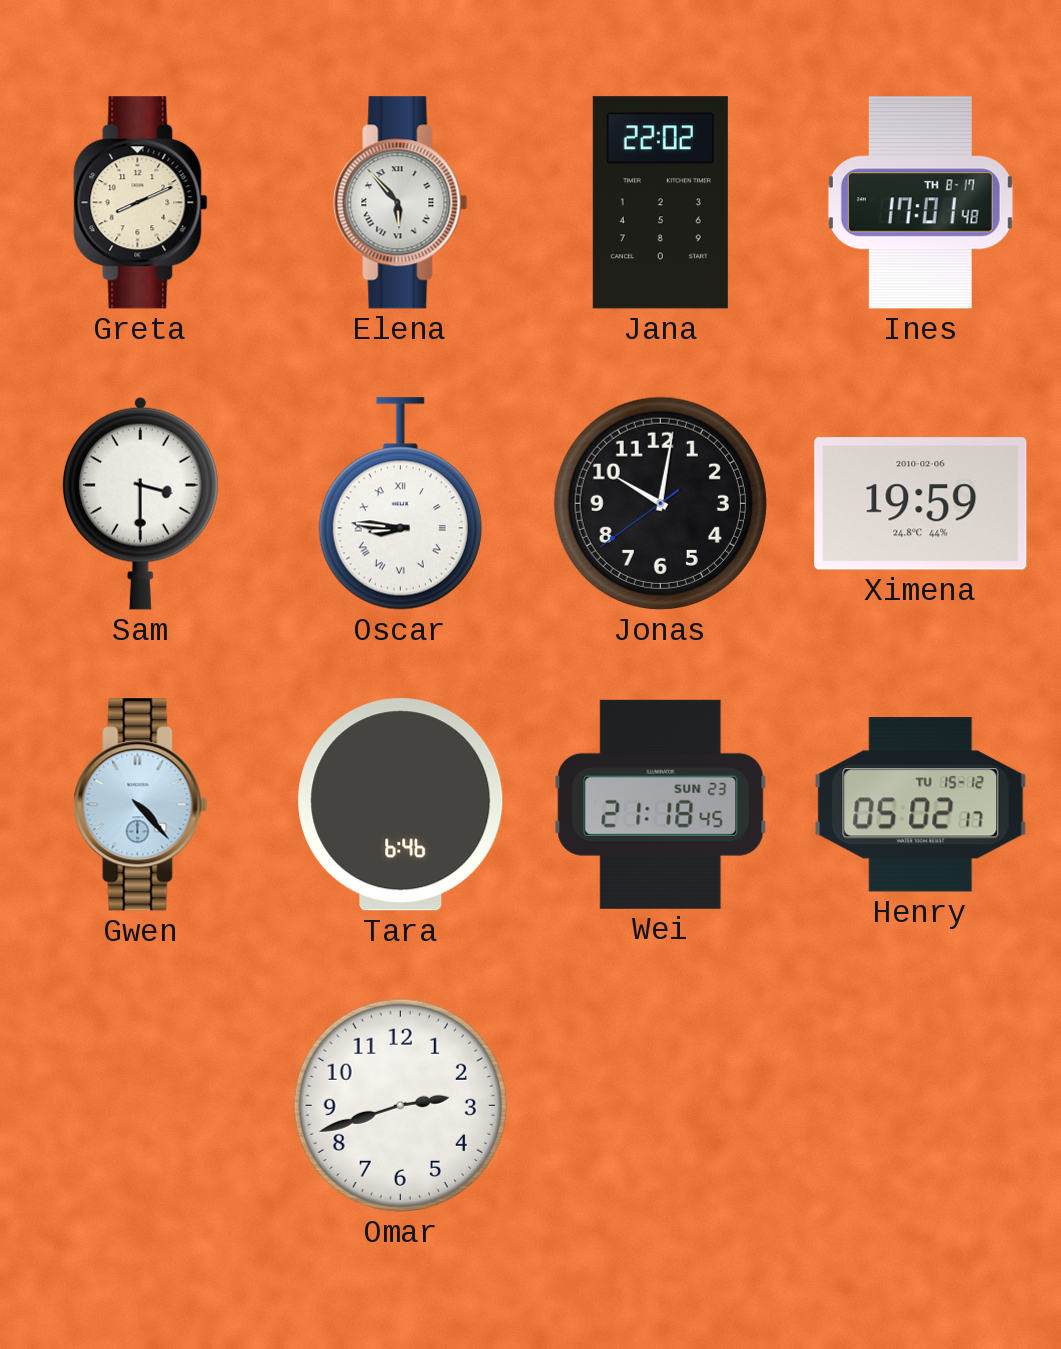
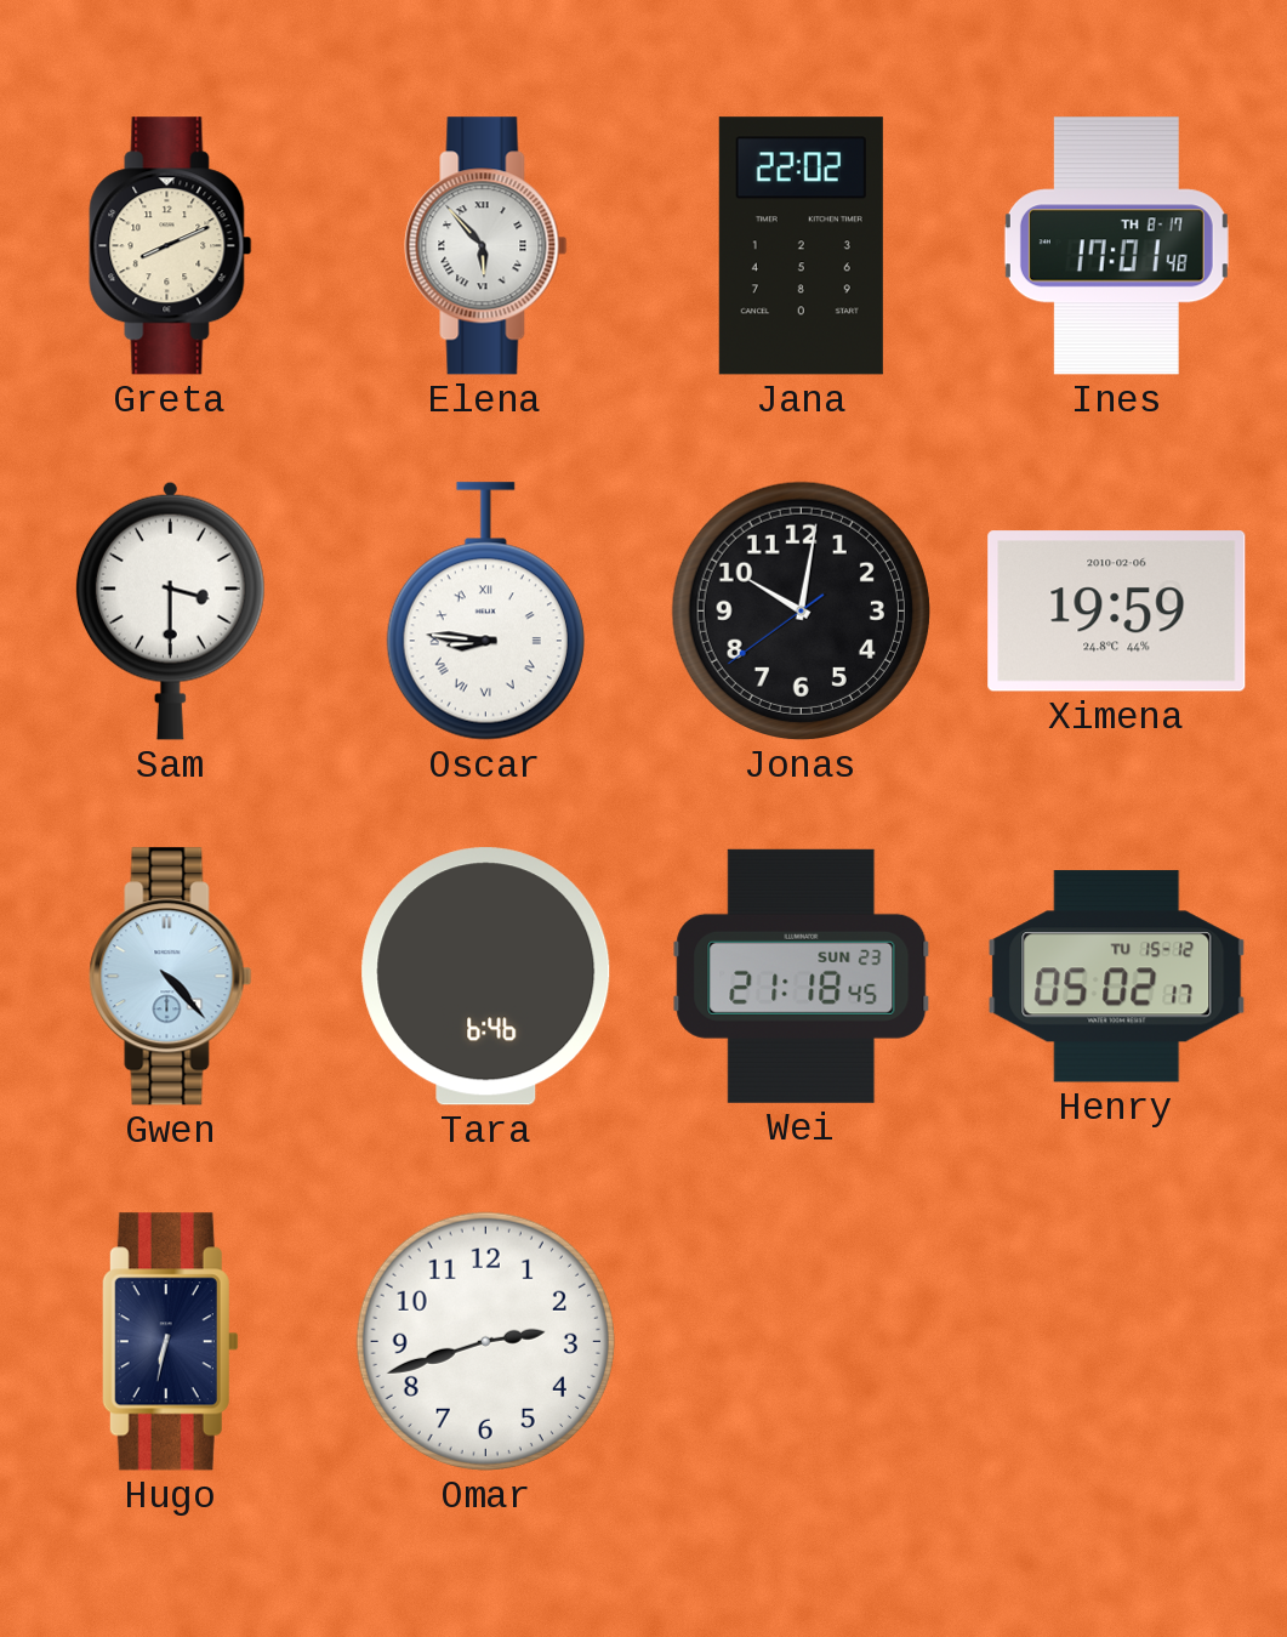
Hugo: none -> 6:32 (170, 1342)
